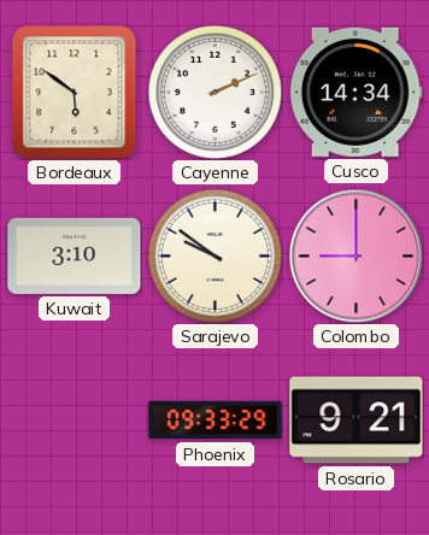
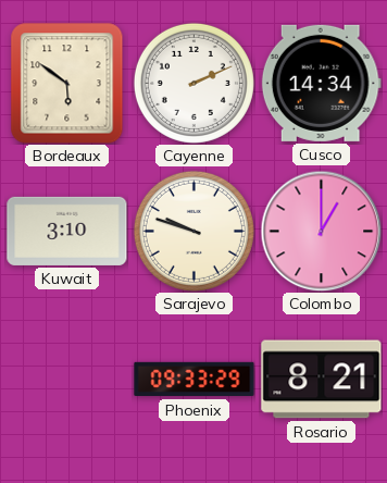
Sarajevo: 9:51 -> 9:48 (193, 231)
Colombo: 9:00 -> 1:00 (321, 231)
Rosario: 9:21 -> 8:21 (322, 380)
